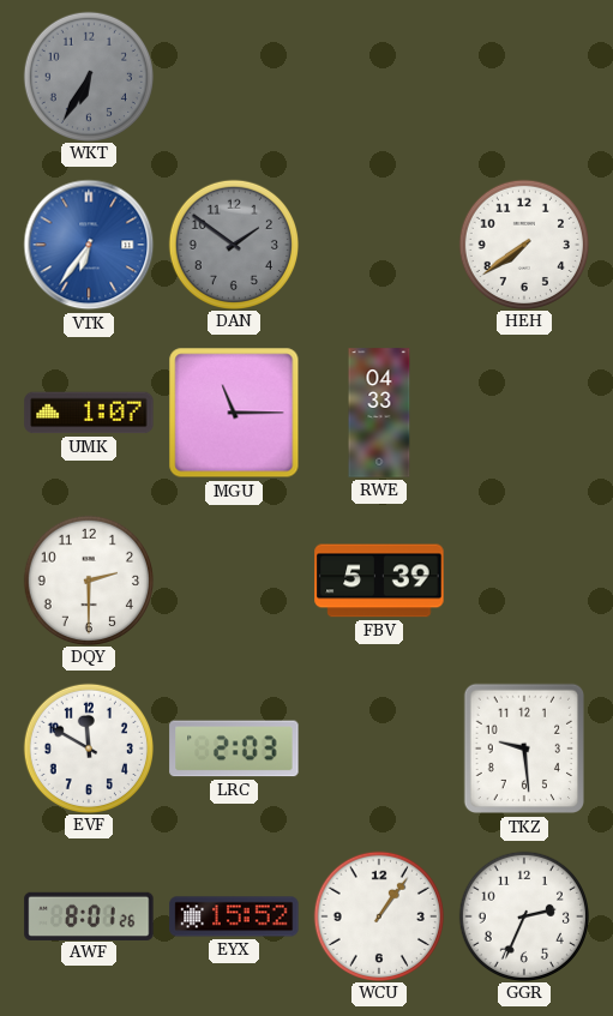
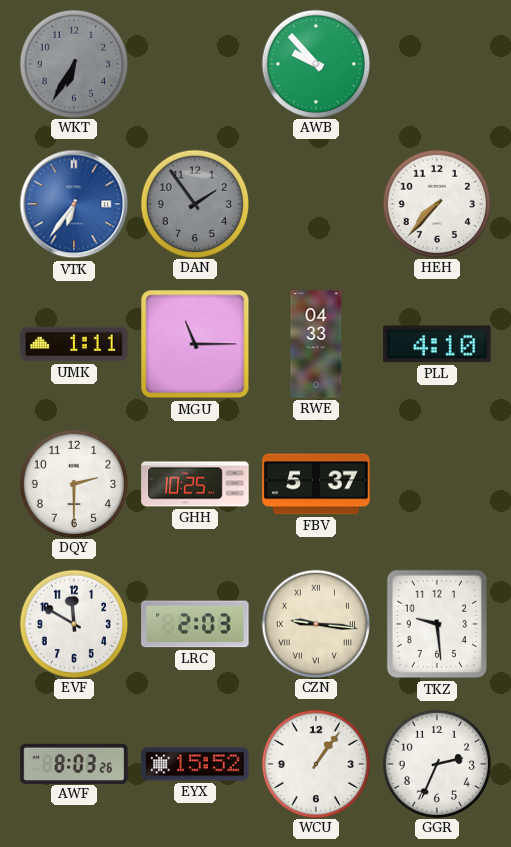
AWB: none -> 9:53 (315, 63)
DAN: 1:51 -> 1:54 (194, 203)
HEH: 7:39 -> 7:37 (436, 203)
UMK: 1:07 -> 1:11 (74, 344)
PLL: none -> 4:10 (437, 344)
GHH: none -> 10:25 (195, 484)
FBV: 5:39 -> 5:37 (316, 484)
CZN: none -> 9:16 (315, 623)
AWF: 8:01 -> 8:03 (74, 763)
